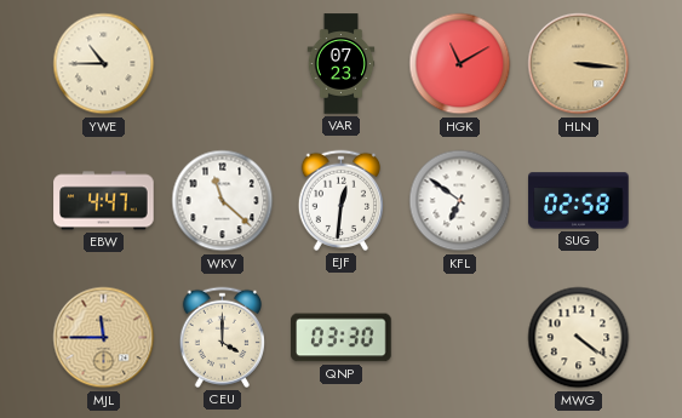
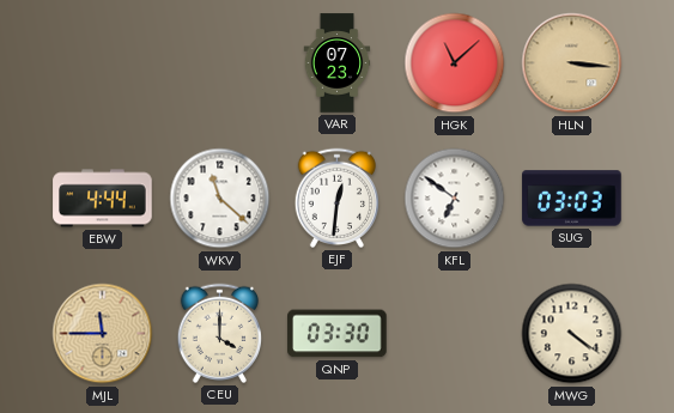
YWE: 10:45 -> none (104, 64)
HGK: 11:10 -> 11:08 (455, 63)
EBW: 4:47 -> 4:44 (103, 199)
SUG: 02:58 -> 03:03 (572, 199)
